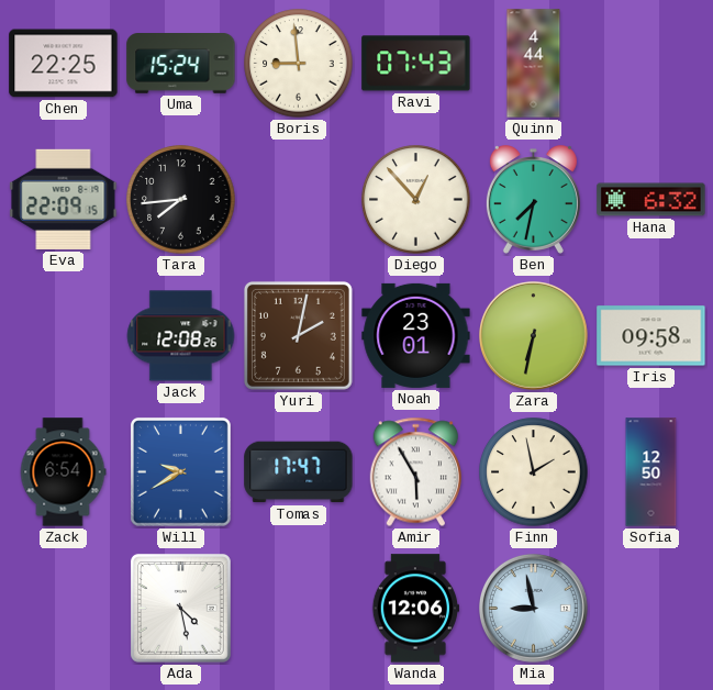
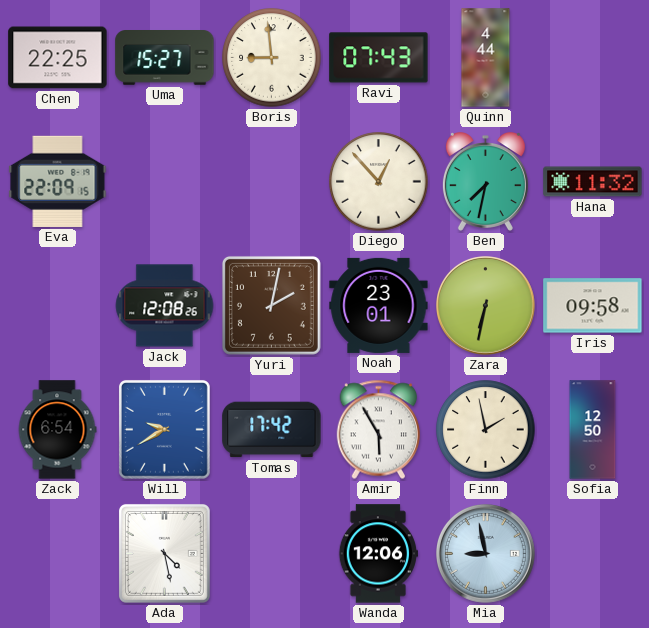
Uma: 15:24 -> 15:27 (165, 58)
Tara: 7:44 -> none (181, 200)
Hana: 6:32 -> 11:32 (593, 182)
Tomas: 17:47 -> 17:42 (272, 430)
